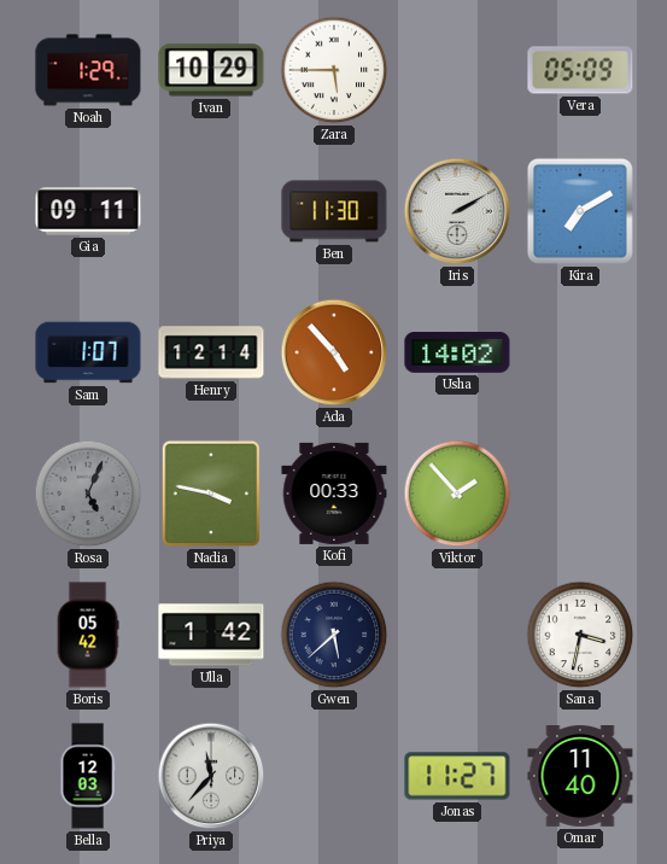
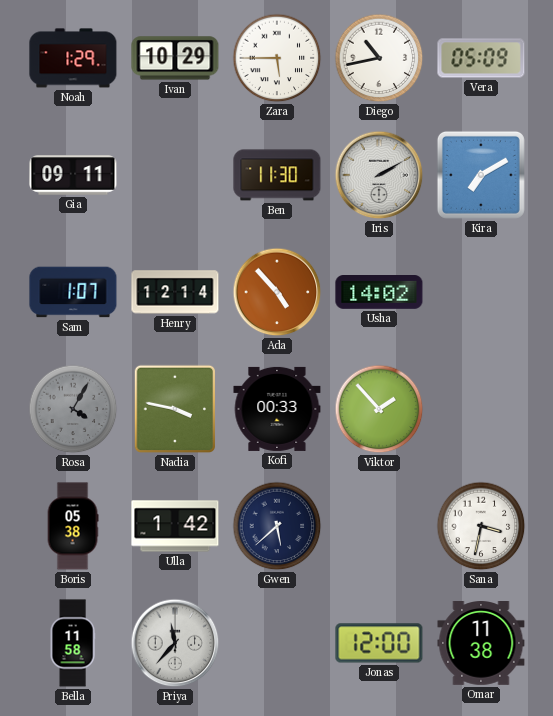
Diego: none -> 10:43 (379, 58)
Rosa: 5:04 -> 4:05 (73, 409)
Boris: 05:42 -> 05:38 (73, 526)
Bella: 12:03 -> 11:58 (73, 643)
Jonas: 11:27 -> 12:00 (379, 643)
Omar: 11:40 -> 11:38 (481, 644)
